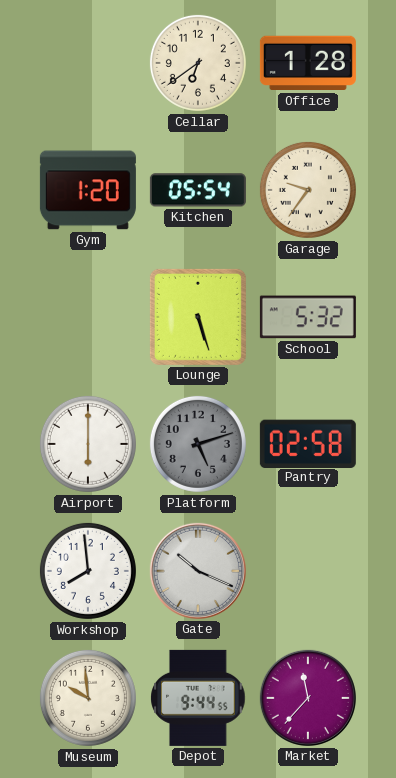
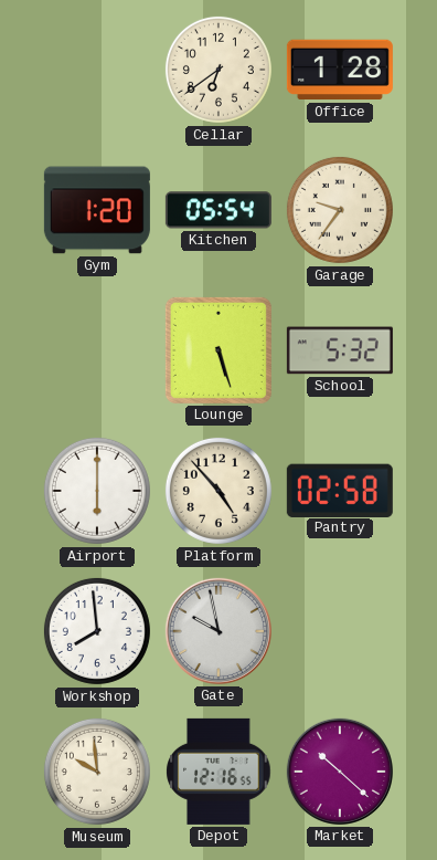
Platform: 5:12 -> 4:53 (218, 491)
Platform dial: grey -> cream (218, 491)
Gate: 10:19 -> 9:58 (218, 631)
Depot: 9:44 -> 12:16 (218, 772)
Market: 11:37 -> 10:22 (340, 772)
